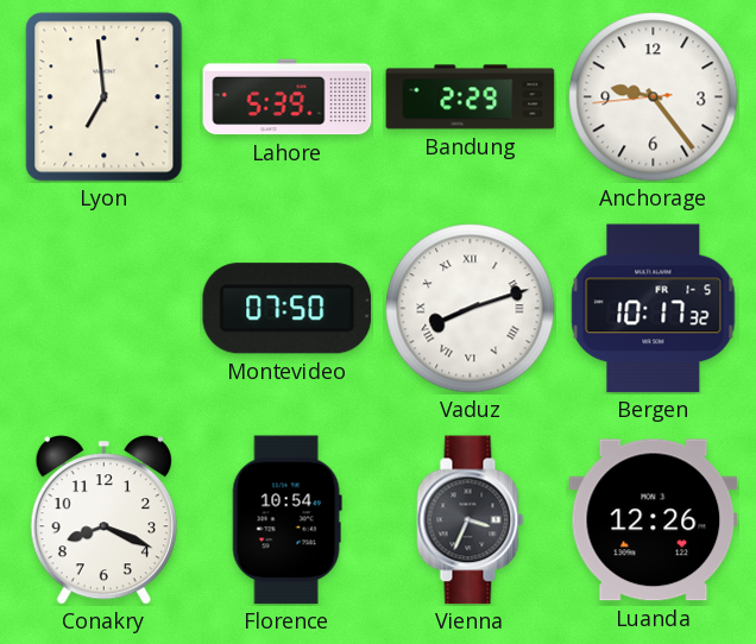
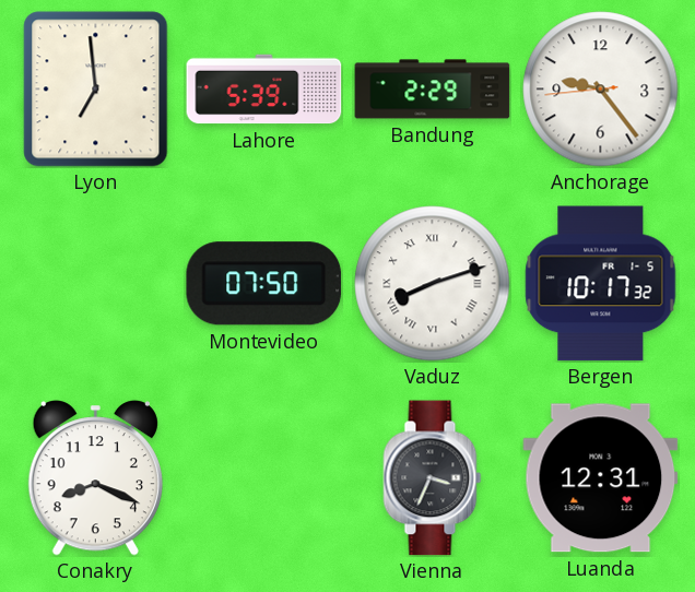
Florence: 10:54 -> none (286, 520)
Luanda: 12:26 -> 12:31 (601, 478)
